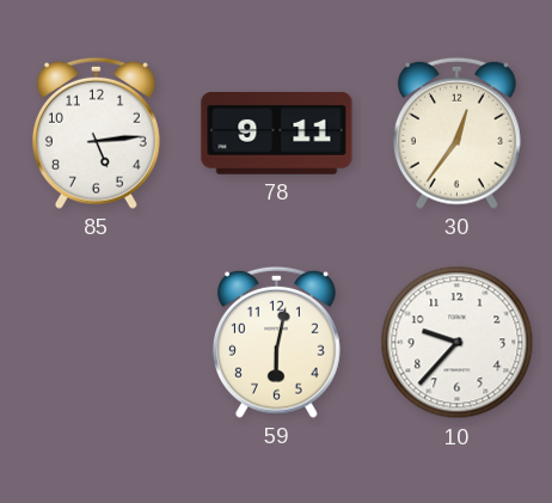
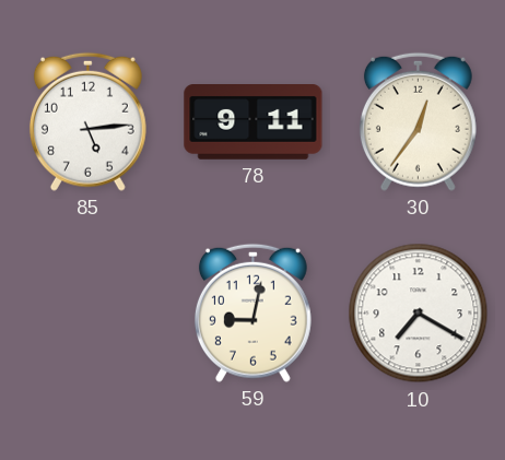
59: 6:02 -> 9:02 (252, 312)
10: 9:37 -> 7:20 (419, 314)
